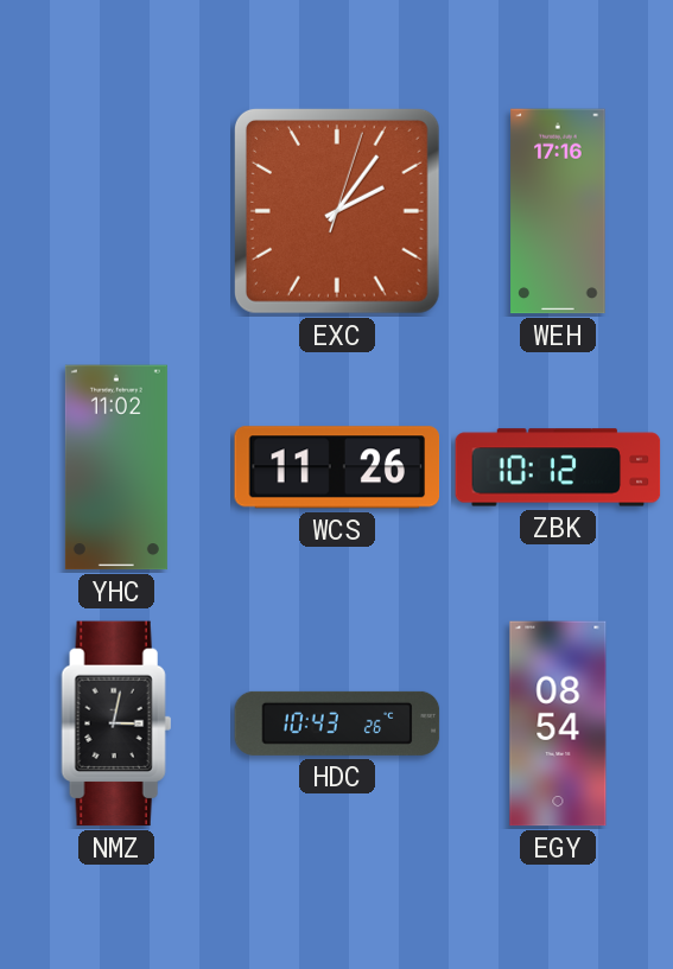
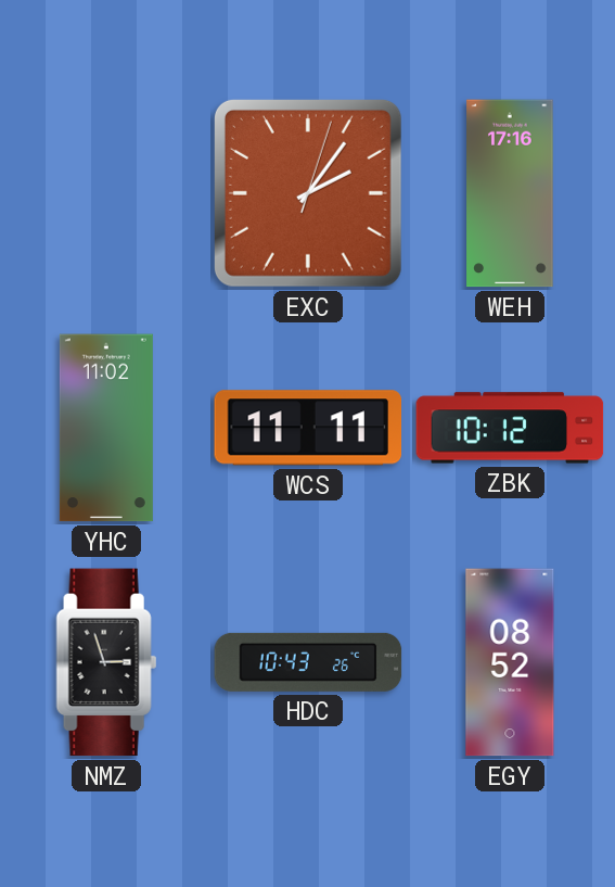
WCS: 11:26 -> 11:11 (308, 428)
NMZ: 3:02 -> 2:57 (106, 662)
EGY: 08:54 -> 08:52 (510, 662)
